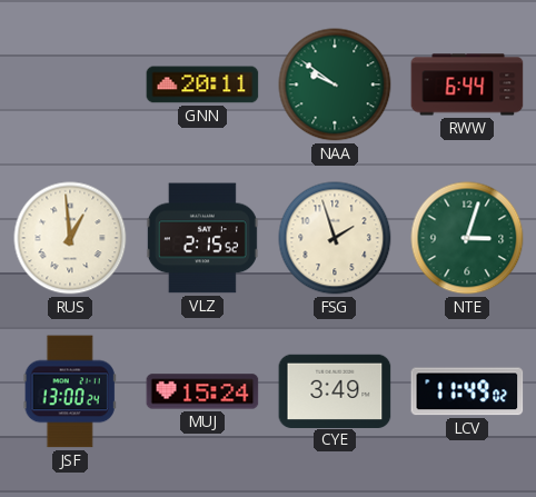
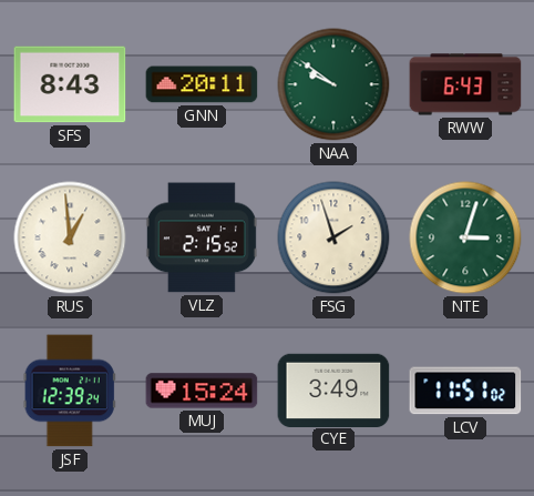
SFS: none -> 8:43 (70, 84)
RWW: 6:44 -> 6:43 (465, 84)
JSF: 13:00 -> 12:39 (70, 391)
LCV: 11:49 -> 11:51 (465, 391)
